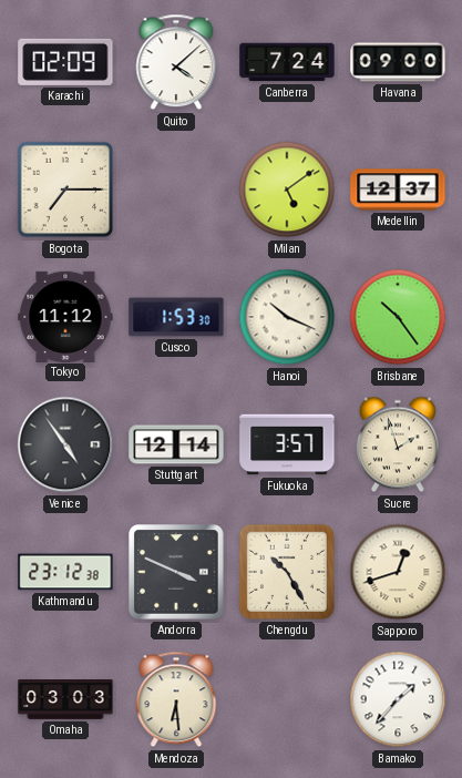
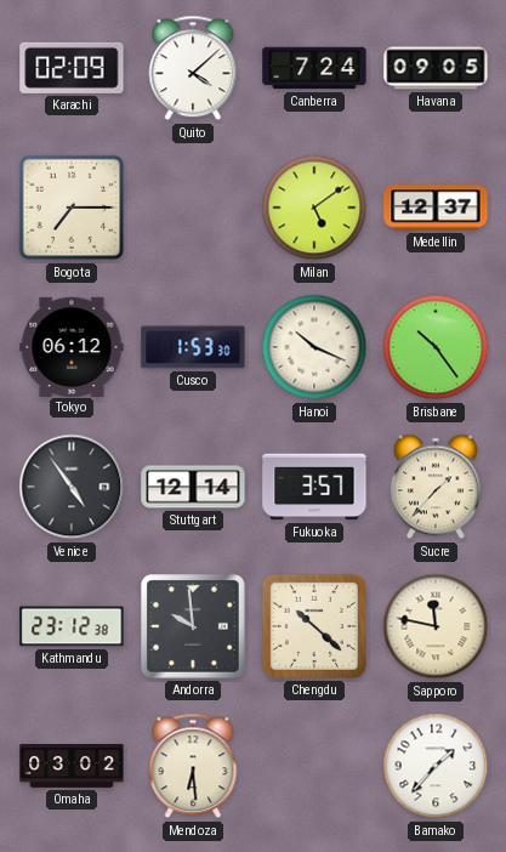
Havana: 09:00 -> 09:05 (436, 68)
Tokyo: 11:12 -> 06:12 (72, 346)
Sucre: 1:57 -> 1:37 (436, 487)
Andorra: 3:49 -> 9:59 (194, 627)
Chengdu: 10:25 -> 10:22 (314, 626)
Sapporo: 12:42 -> 11:47 (436, 626)
Omaha: 03:03 -> 03:02 (72, 767)
